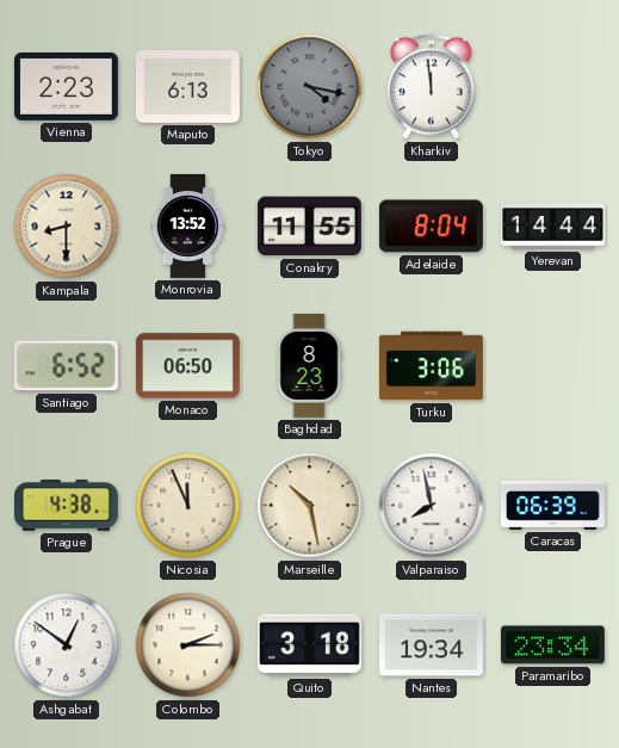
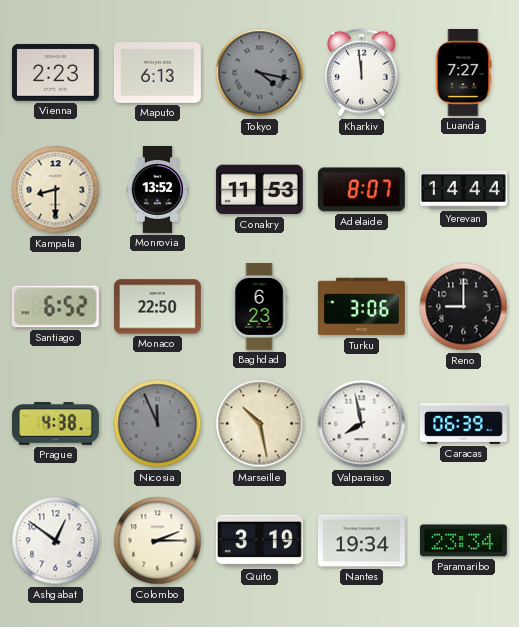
Luanda: none -> 7:27 (463, 72)
Conakry: 11:55 -> 11:53 (259, 190)
Adelaide: 8:04 -> 8:07 (361, 190)
Monaco: 06:50 -> 22:50 (157, 307)
Baghdad: 8:23 -> 6:23 (259, 306)
Reno: none -> 9:00 (464, 307)
Nicosia dial: cream -> grey (158, 424)
Quito: 3:18 -> 3:19 (259, 541)
